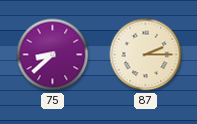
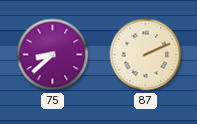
87: 2:15 -> 2:11 (146, 55)
